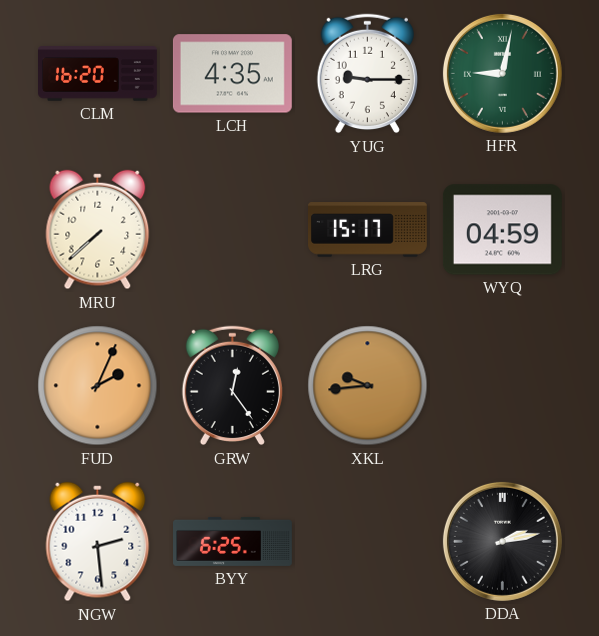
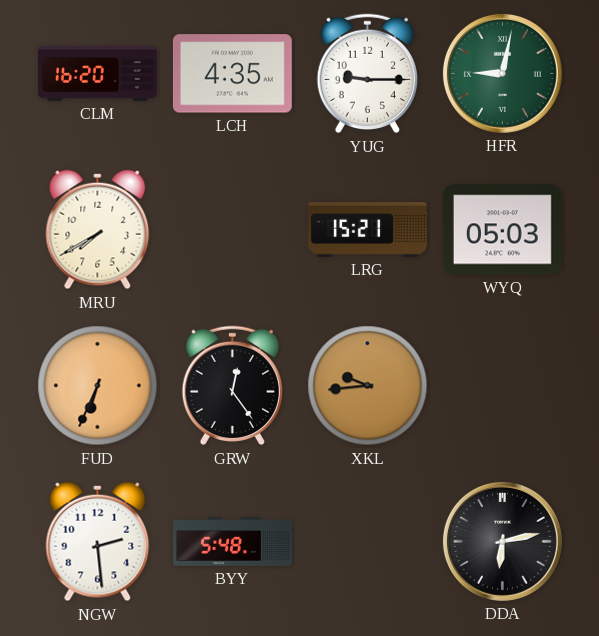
MRU: 7:38 -> 7:40 (98, 230)
LRG: 15:17 -> 15:21 (368, 230)
WYQ: 04:59 -> 05:03 (502, 230)
FUD: 2:04 -> 6:34 (98, 386)
BYY: 6:25 -> 5:48 (233, 541)
DDA: 2:13 -> 6:13 (502, 541)
